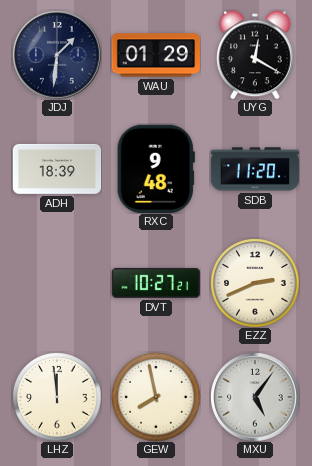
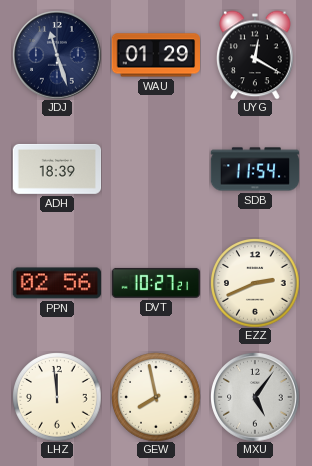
JDJ: 1:31 -> 11:27 (57, 55)
RXC: 9:48 -> none (156, 168)
SDB: 11:20 -> 11:54 (255, 169)
PPN: none -> 02:56 (57, 283)
